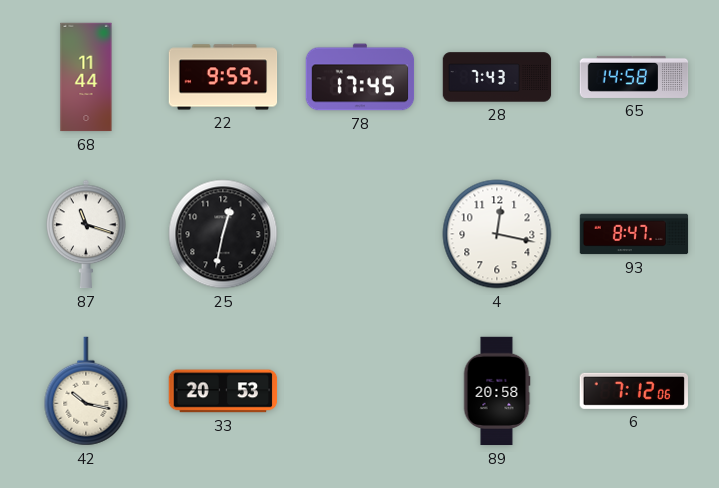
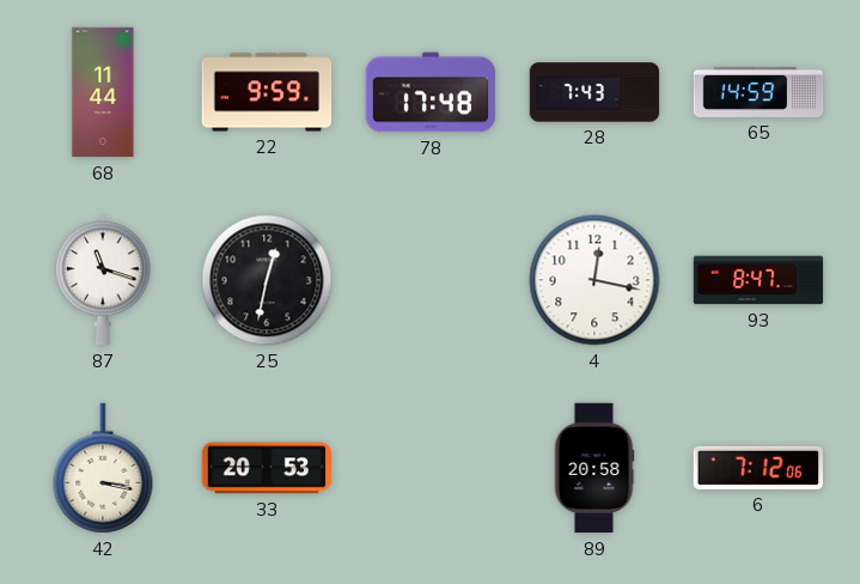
78: 17:45 -> 17:48 (431, 92)
65: 14:58 -> 14:59 (758, 92)
42: 10:17 -> 3:17 (103, 468)
